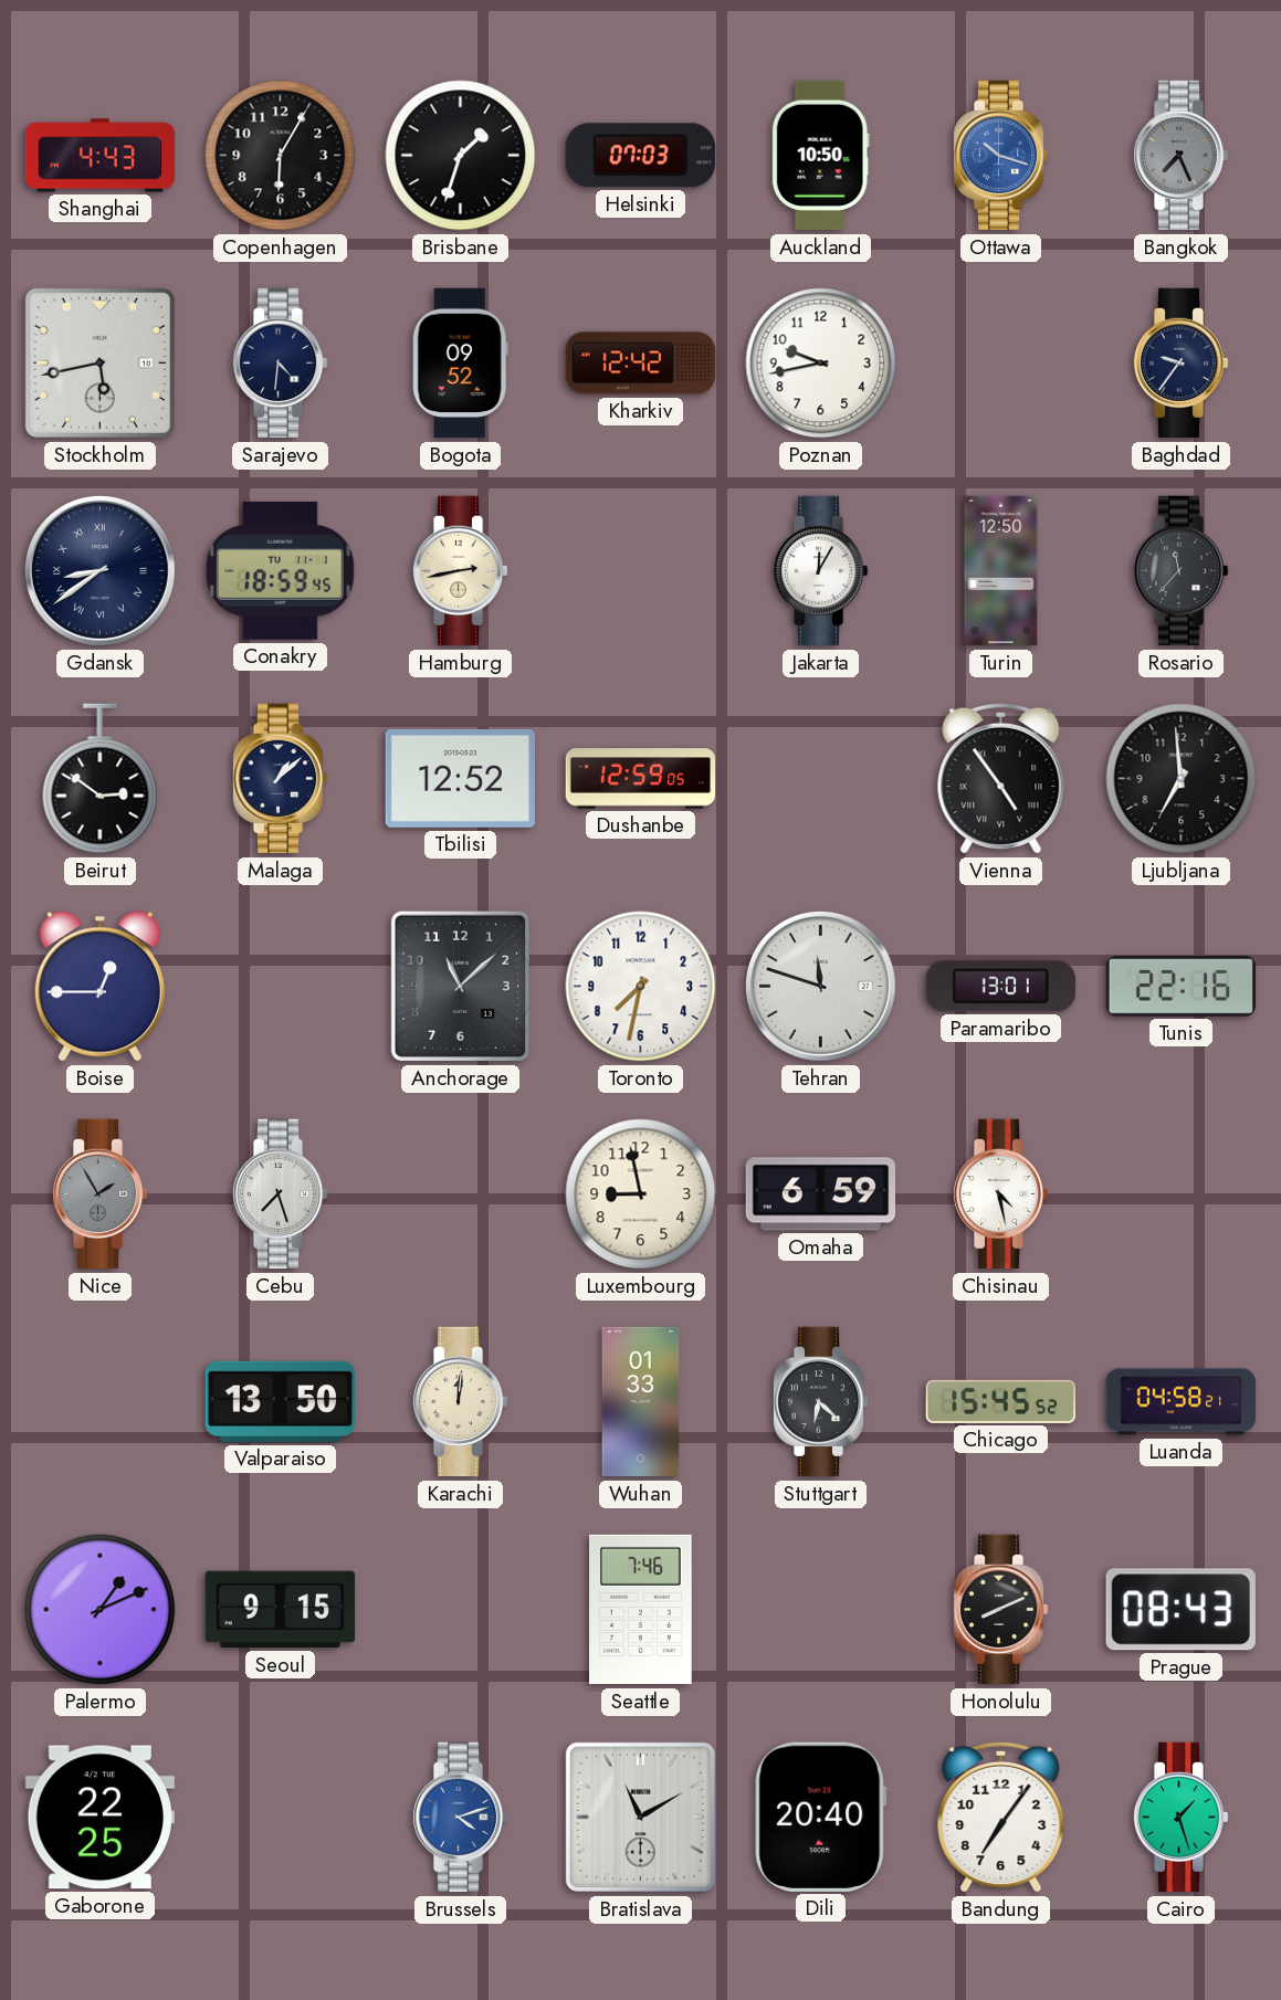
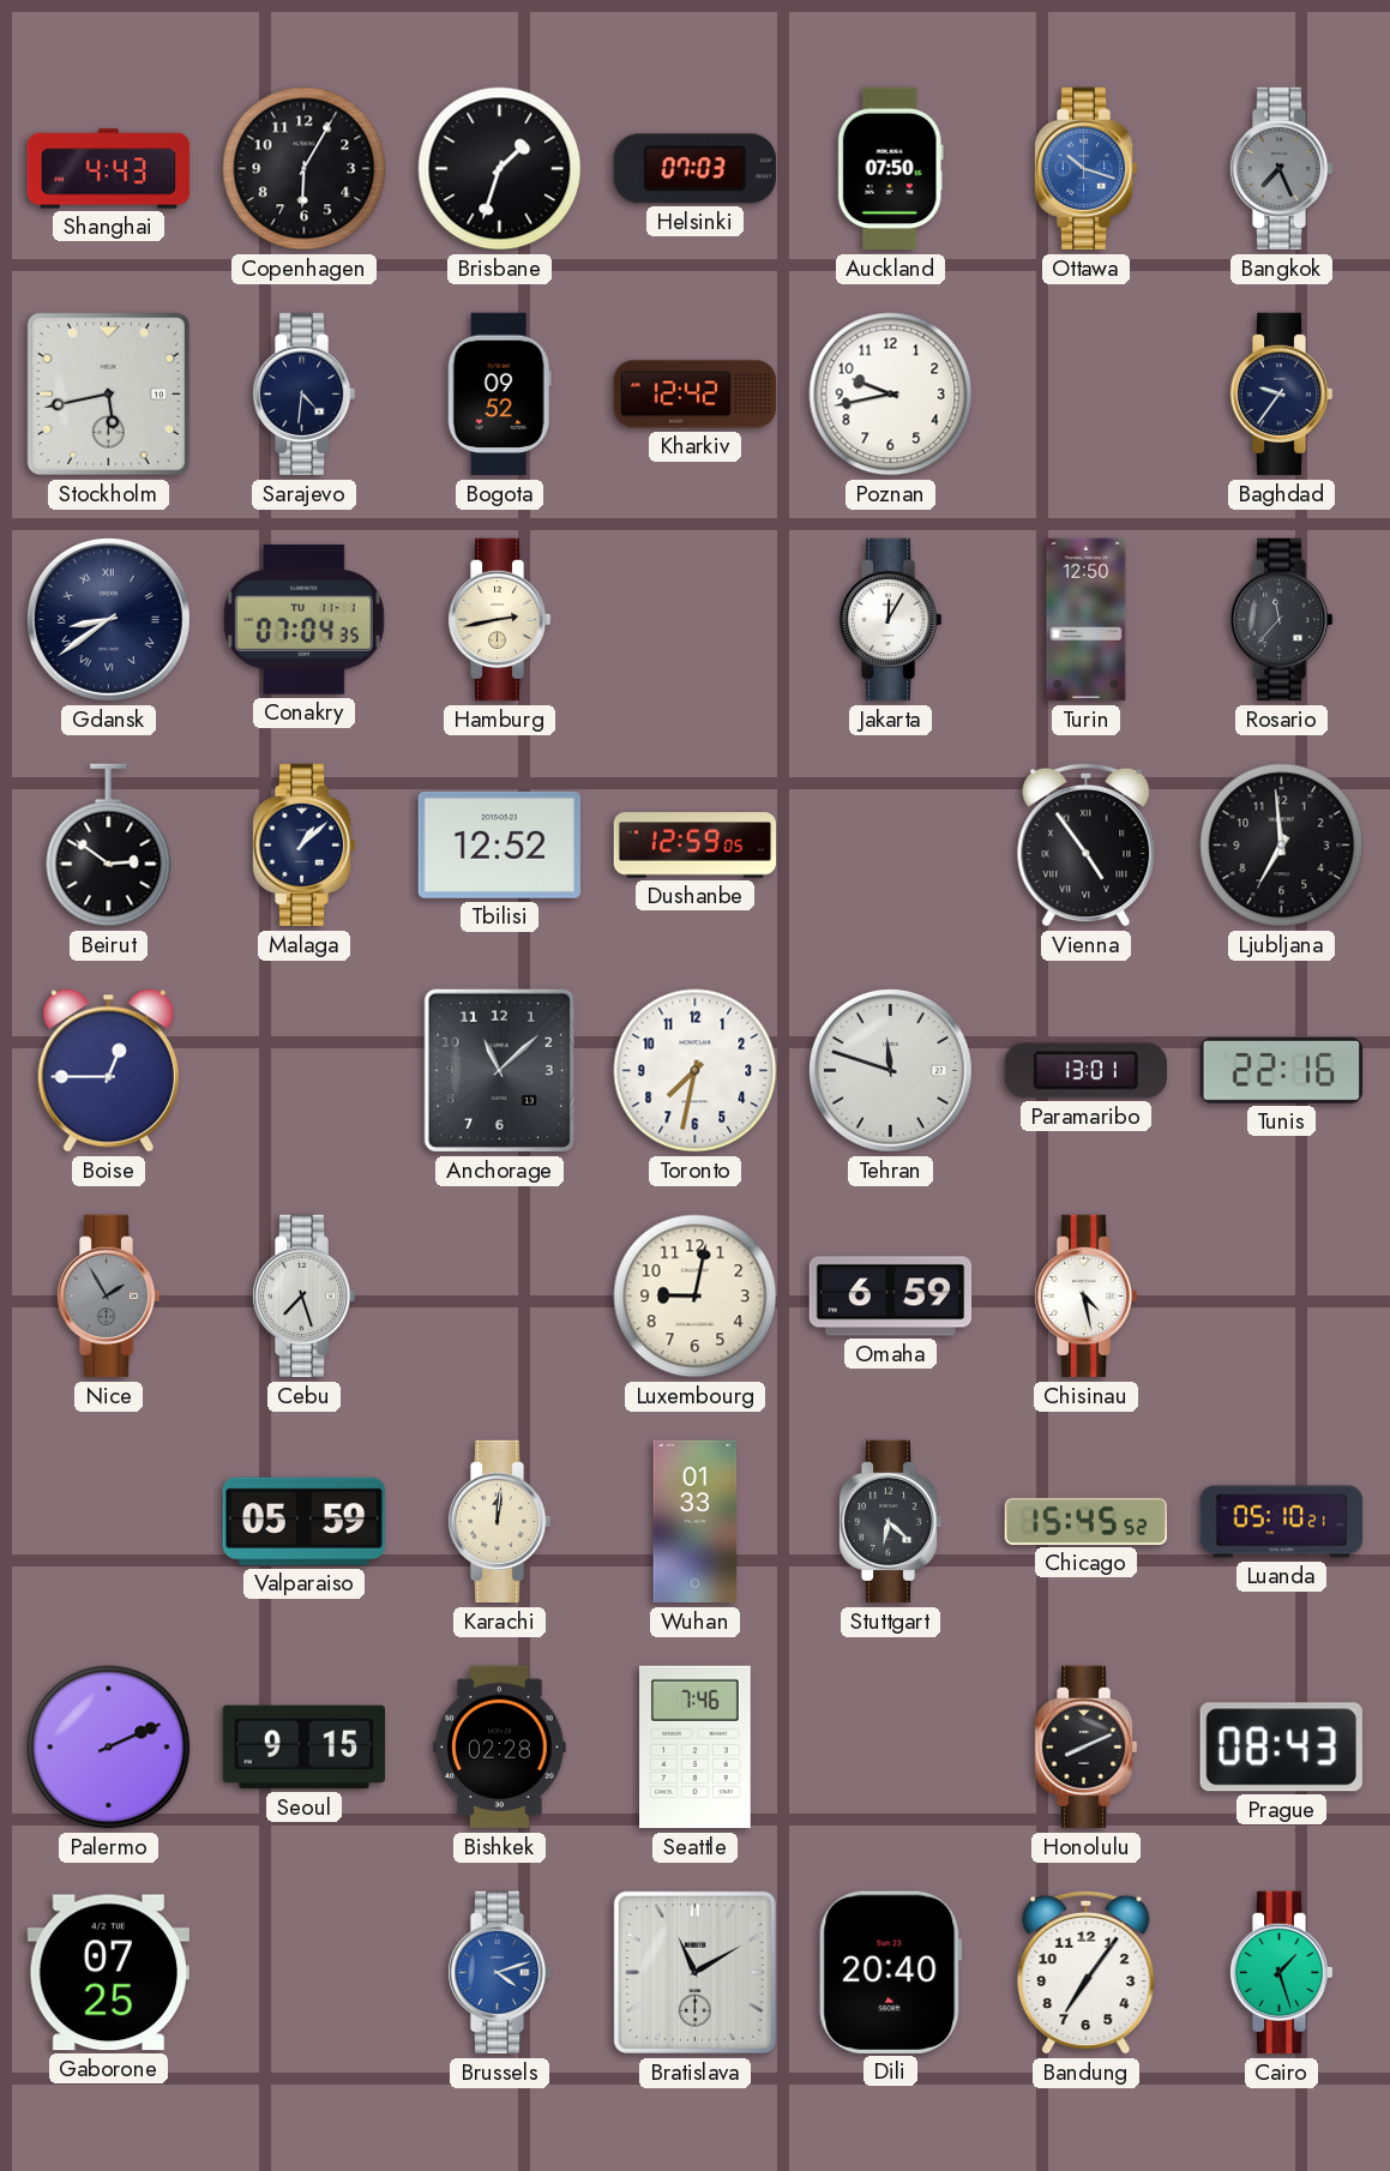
Auckland: 10:50 -> 07:50 (890, 169)
Conakry: 18:59 -> 07:04 (303, 619)
Luxembourg: 8:58 -> 9:02 (696, 1297)
Valparaiso: 13:50 -> 05:59 (303, 1521)
Luanda: 04:58 -> 05:10 (1282, 1522)
Palermo: 1:11 -> 2:11 (109, 1748)
Bishkek: none -> 02:28 (500, 1748)
Gaborone: 22:25 -> 07:25 (108, 1973)
